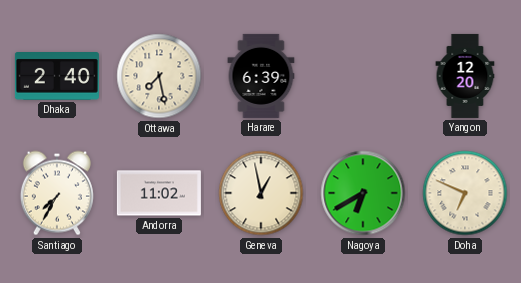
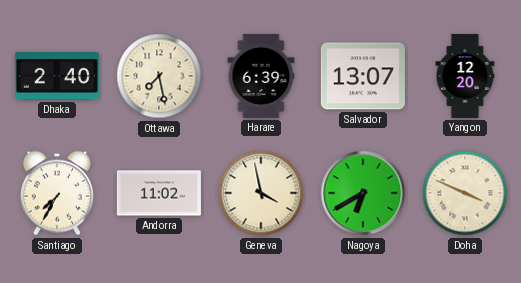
Salvador: none -> 13:07 (363, 76)
Geneva: 12:58 -> 3:58 (261, 193)
Doha: 6:49 -> 3:49 (465, 193)
